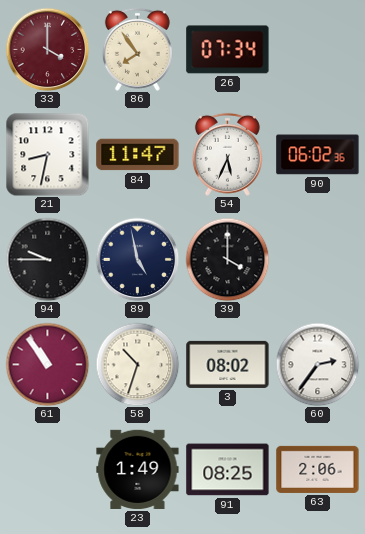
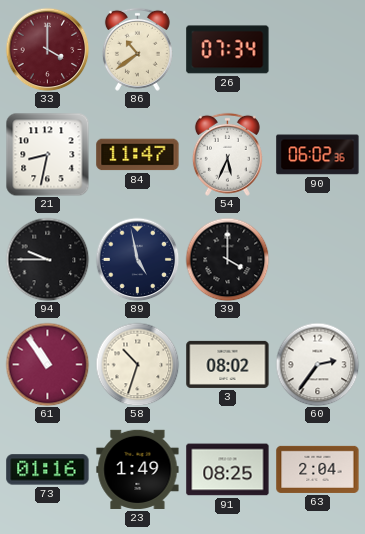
86: 7:54 -> 10:39 (137, 49)
73: none -> 01:16 (48, 470)
63: 2:06 -> 2:04 (318, 469)
